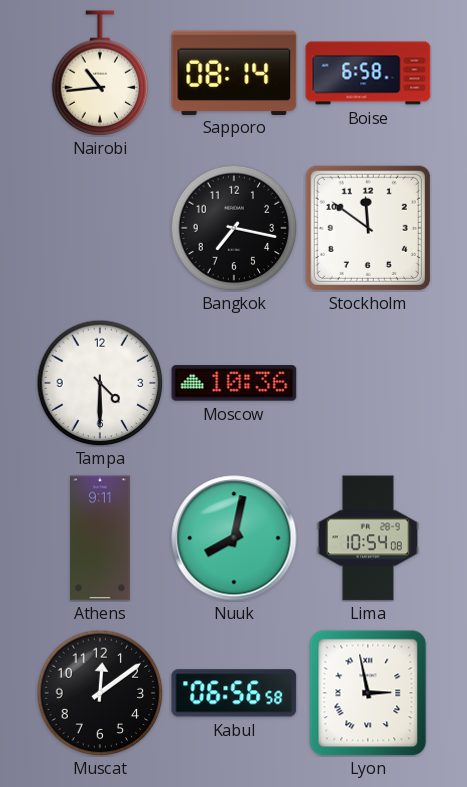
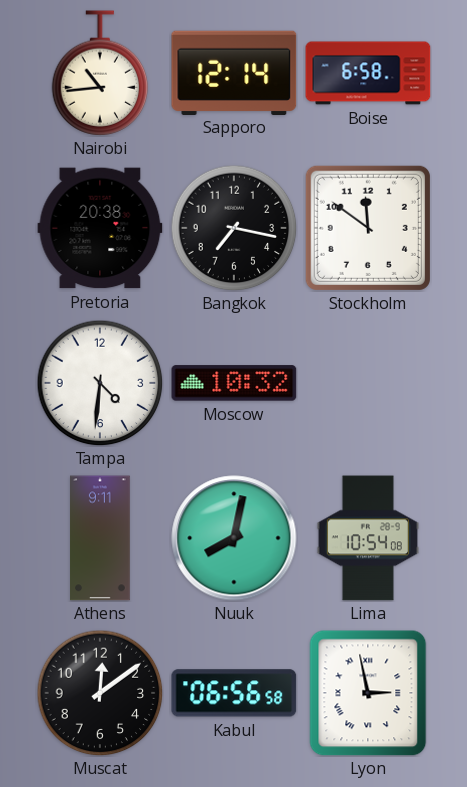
Sapporo: 08:14 -> 12:14 (234, 72)
Pretoria: none -> 20:38 (100, 228)
Tampa: 4:30 -> 4:31 (100, 383)
Moscow: 10:36 -> 10:32 (234, 383)
